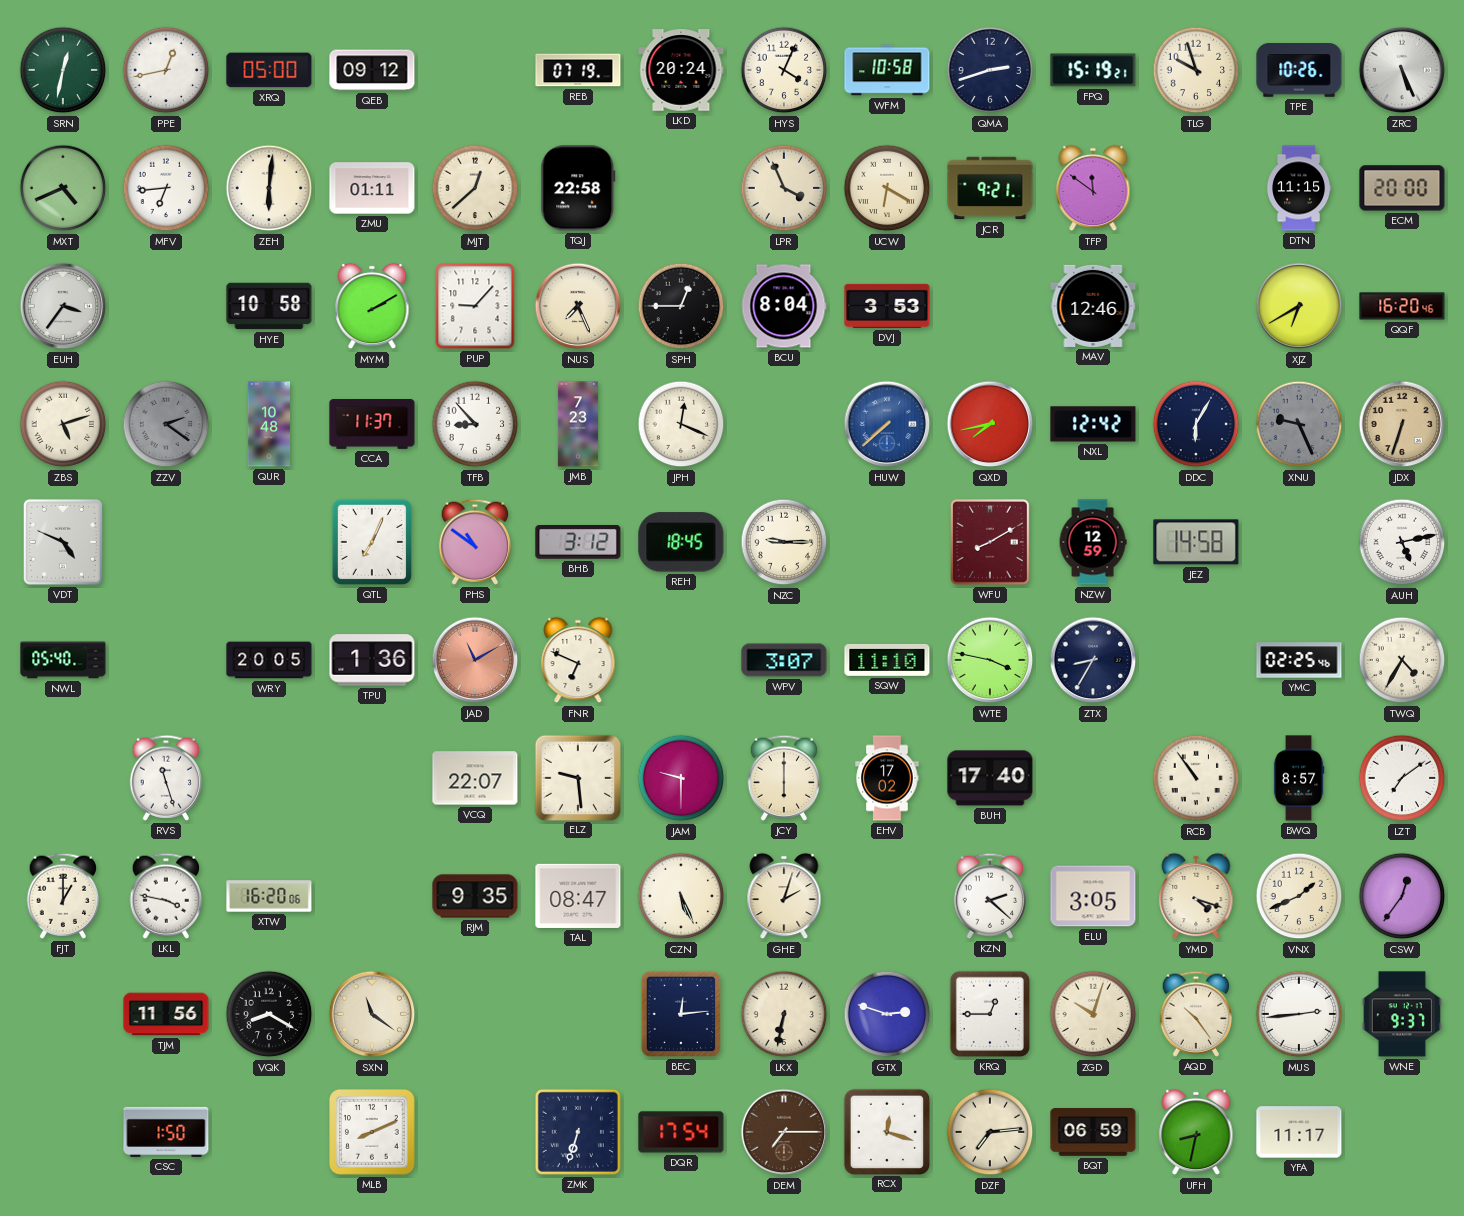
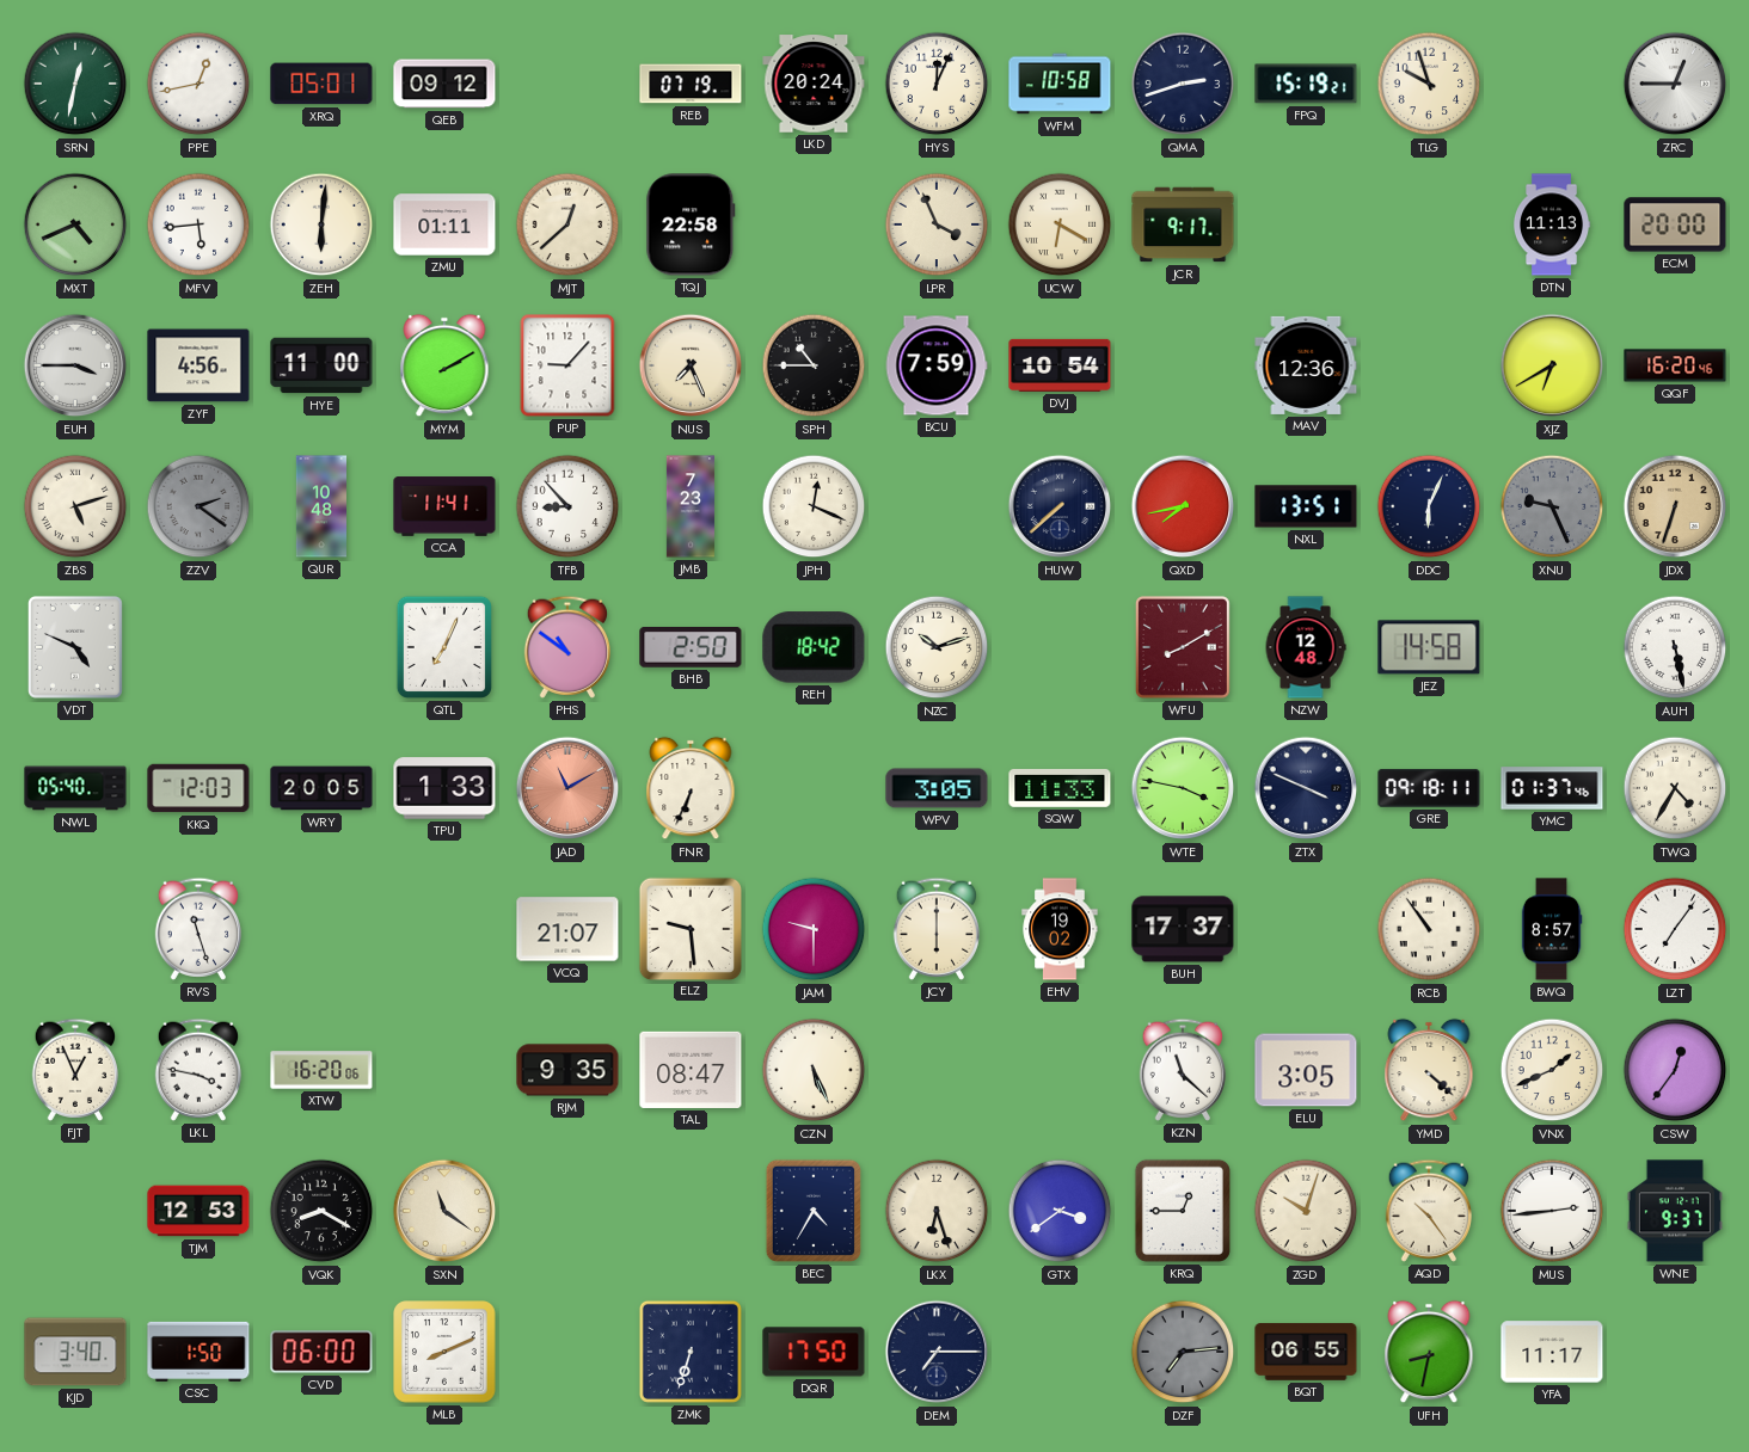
XRQ: 05:00 -> 05:01 (321, 84)
HYS: 4:04 -> 12:04 (937, 84)
TPE: 10:26 -> none (1299, 70)
ZRC: 5:26 -> 12:45 (1675, 84)
MFV: 6:44 -> 5:44 (198, 224)
JCR: 9:21 -> 9:17 (1183, 224)
TFP: 11:51 -> none (1093, 188)
DTN: 11:15 -> 11:13 (1552, 224)
EUH: 3:36 -> 3:45 (75, 365)
ZYF: none -> 4:56 (198, 365)
HYE: 10:58 -> 11:00 (321, 365)
SPH: 12:45 -> 10:45 (814, 365)
BCU: 8:04 -> 7:59 (937, 365)
DVJ: 3:53 -> 10:54 (1060, 365)
MAV: 12:46 -> 12:36 (1306, 365)
CCA: 11:37 -> 11:41 (444, 506)
HUW dial: blue -> navy (1060, 506)
NXL: 12:42 -> 13:51 (1306, 506)
DDC: 6:05 -> 6:04 (1429, 506)
BHB: 3:12 -> 2:50 (691, 648)
REH: 18:45 -> 18:42 (814, 647)
NZC: 9:15 -> 10:12 (937, 647)
NZW: 12:59 -> 12:48 (1306, 647)
AUH: 5:13 -> 5:28 (1675, 647)
KKQ: none -> 12:03 (198, 788)
TPU: 1:36 -> 1:33 (444, 788)
FNR: 6:49 -> 6:34 (691, 788)
WPV: 3:07 -> 3:05 (937, 788)
SQW: 11:10 -> 11:33 (1060, 788)
ZTX: 8:35 -> 3:49 (1306, 788)
GRE: none -> 09:18 (1429, 788)
YMC: 02:25 -> 01:37 (1552, 788)
VCQ: 22:07 -> 21:07 (567, 929)
EHV: 17:02 -> 19:02 (1060, 929)
BUH: 17:40 -> 17:37 (1183, 929)
LZT: 7:09 -> 7:06 (1675, 929)
FJT: 1:00 -> 12:56 (74, 1070)
GHE: 2:03 -> none (784, 896)
KZN: 2:22 -> 11:22 (1182, 1070)
YMD: 4:18 -> 4:22 (1429, 1070)
TJM: 11:56 -> 12:53 (198, 1211)
BEC: 12:14 -> 4:35 (814, 1211)
LKX: 6:32 -> 6:27 (937, 1211)
GTX: 2:48 -> 3:39 (1060, 1211)
KJD: none -> 3:40 (75, 1352)
CVD: none -> 06:00 (321, 1352)
DQR: 17:54 -> 17:50 (814, 1352)
DEM dial: brown -> navy (937, 1352)
RCX: 12:18 -> none (886, 1131)
DZF dial: cream -> grey (1183, 1352)
BQT: 06:59 -> 06:55 (1306, 1352)
